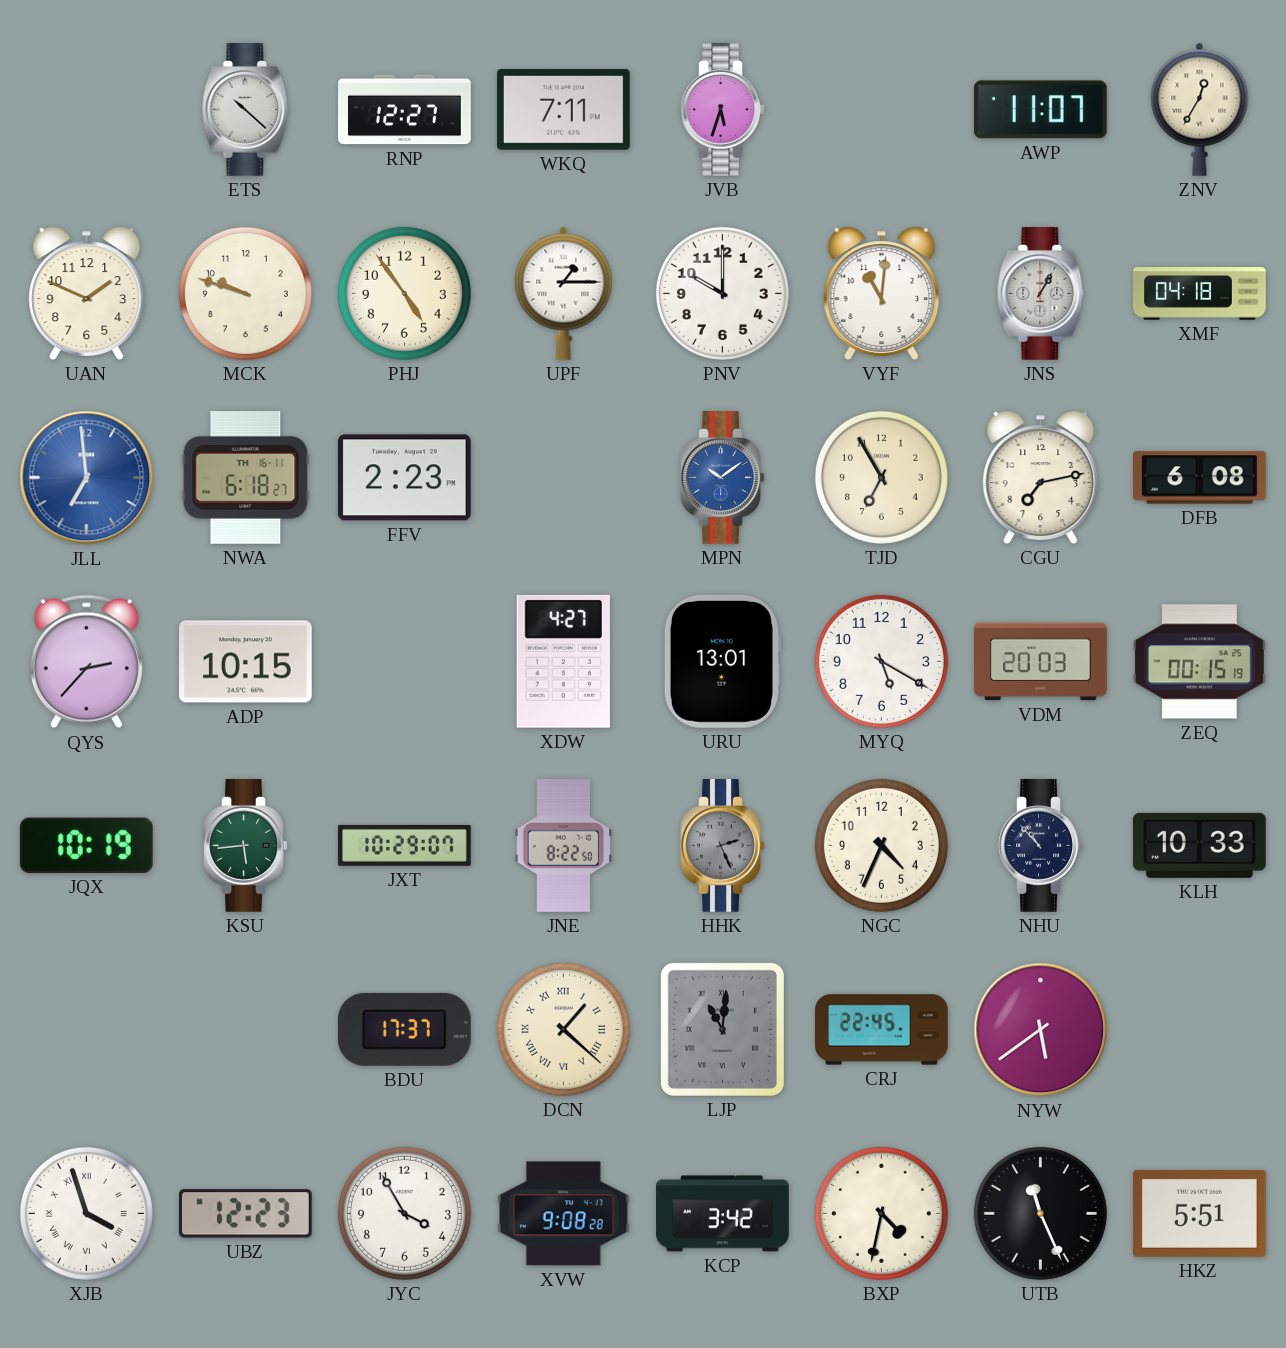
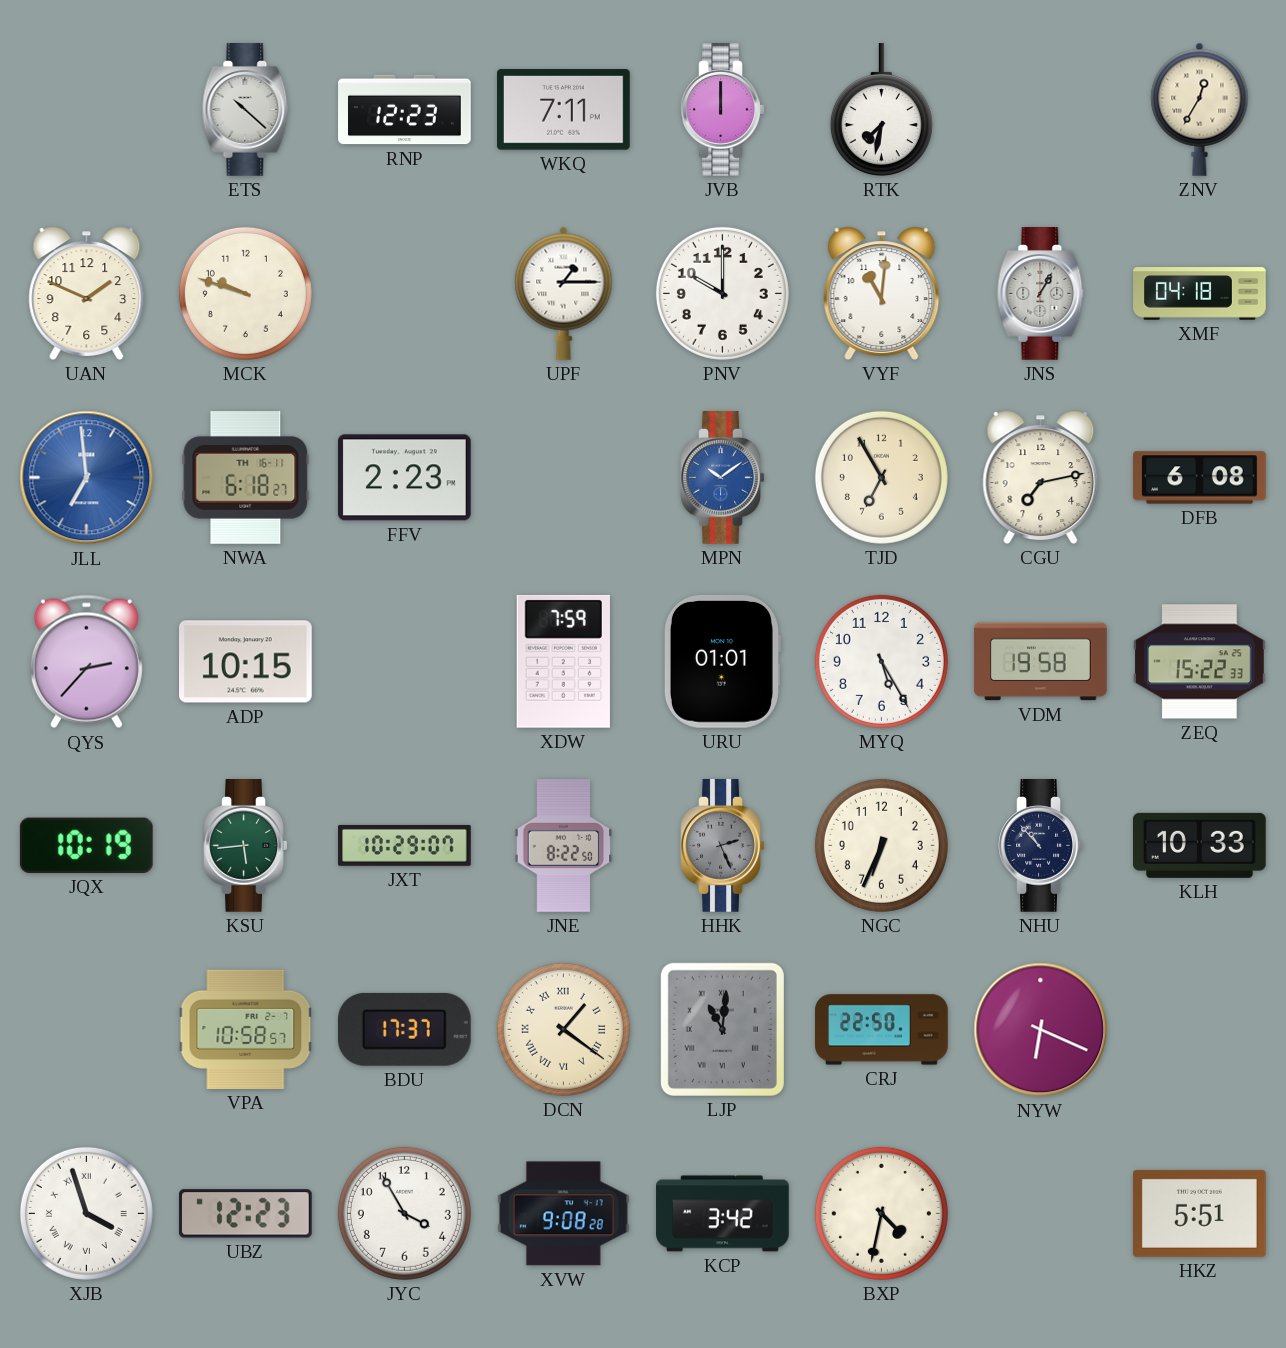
RNP: 12:27 -> 12:23 (405, 110)
JVB: 5:33 -> 12:00 (723, 110)
RTK: none -> 7:32 (881, 110)
AWP: 11:07 -> none (1040, 110)
PHJ: 4:54 -> none (404, 293)
XDW: 4:27 -> 7:59 (563, 661)
URU: 13:01 -> 01:01 (722, 661)
MYQ: 5:20 -> 5:25 (881, 661)
VDM: 20:03 -> 19:58 (1041, 662)
ZEQ: 00:15 -> 15:22 (1200, 662)
NGC: 4:34 -> 6:34 (881, 845)
VPA: none -> 10:58 (246, 1029)
DCN: 1:22 -> 1:21 (563, 1029)
CRJ: 22:45 -> 22:50 (882, 1030)
NYW: 5:39 -> 6:19 (1041, 1030)
UTB: 11:26 -> none (1040, 1213)
